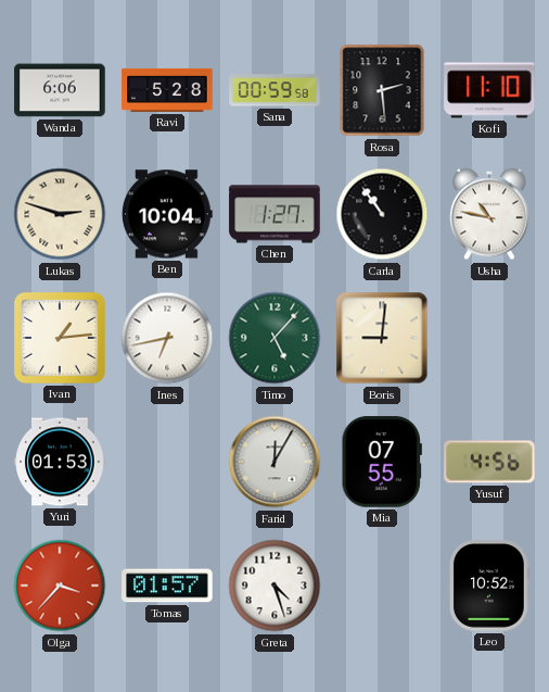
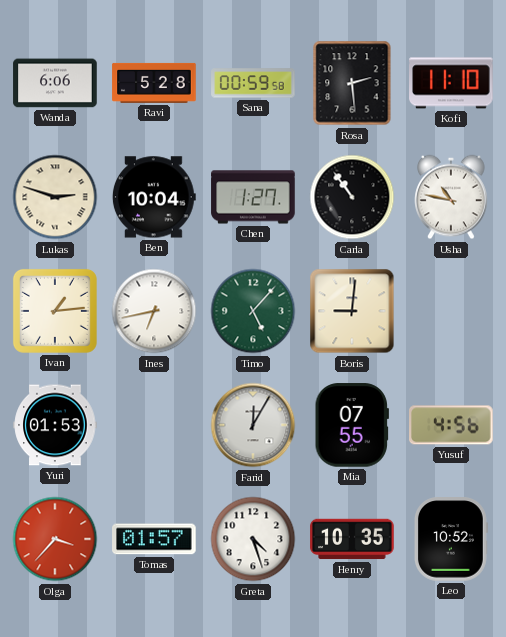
Henry: none -> 10:35 (352, 539)
